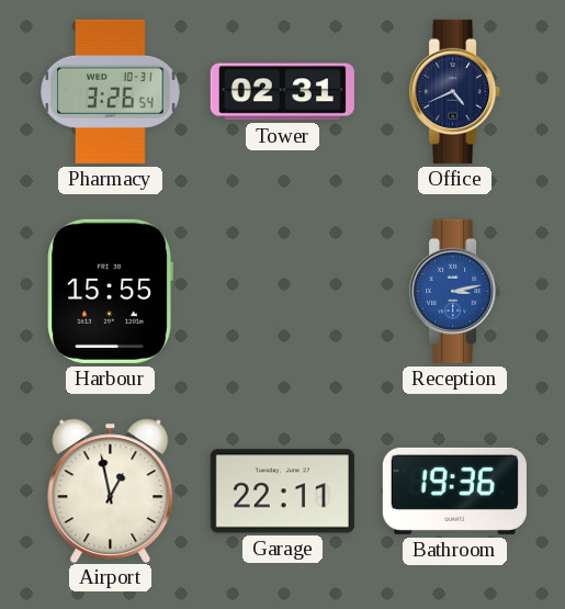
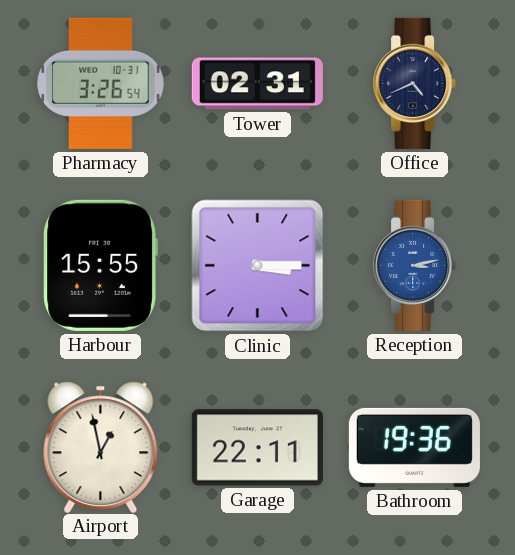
Clinic: none -> 3:15 (258, 266)
